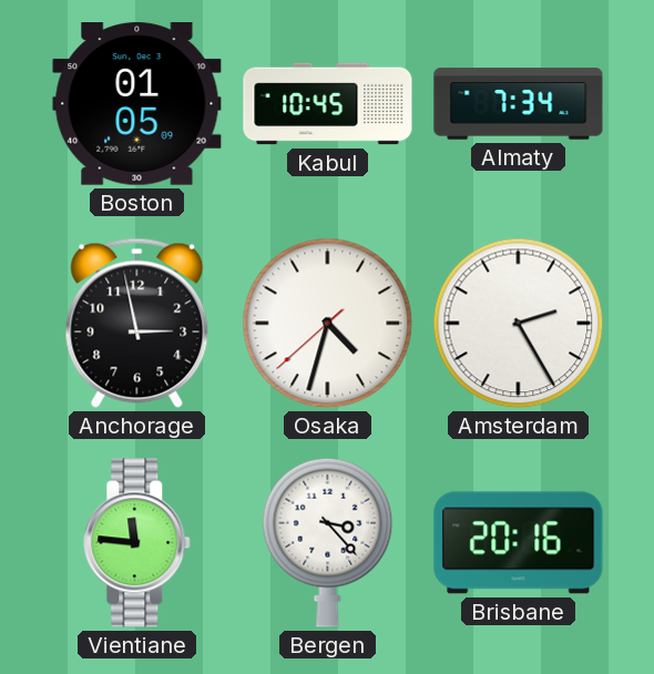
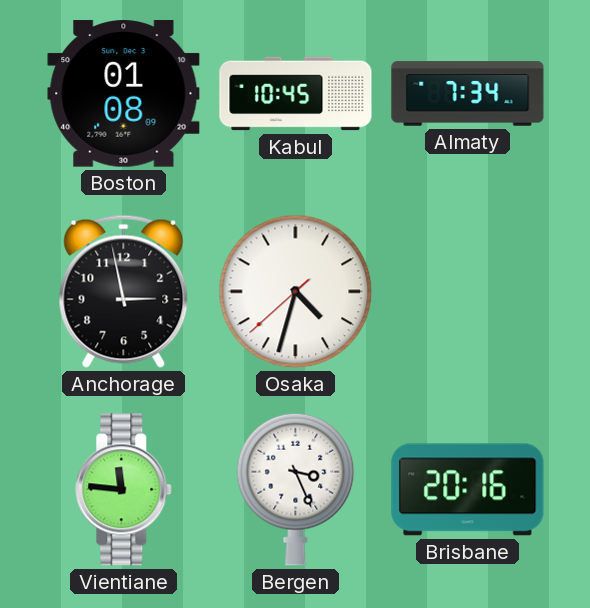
Boston: 01:05 -> 01:08 (124, 94)
Amsterdam: 2:25 -> none (519, 324)
Bergen: 3:23 -> 3:26 (296, 489)
